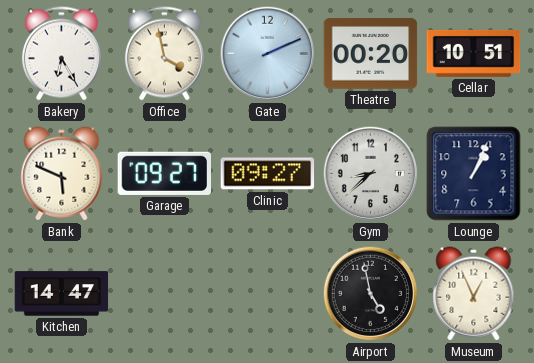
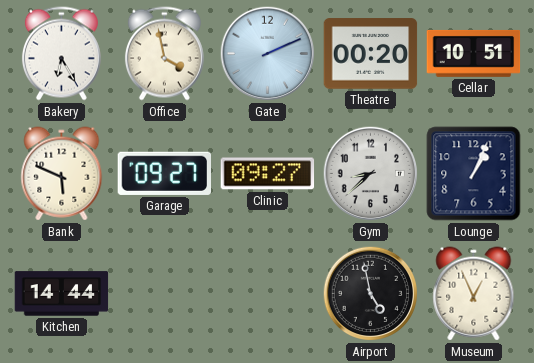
Kitchen: 14:47 -> 14:44 (62, 294)
